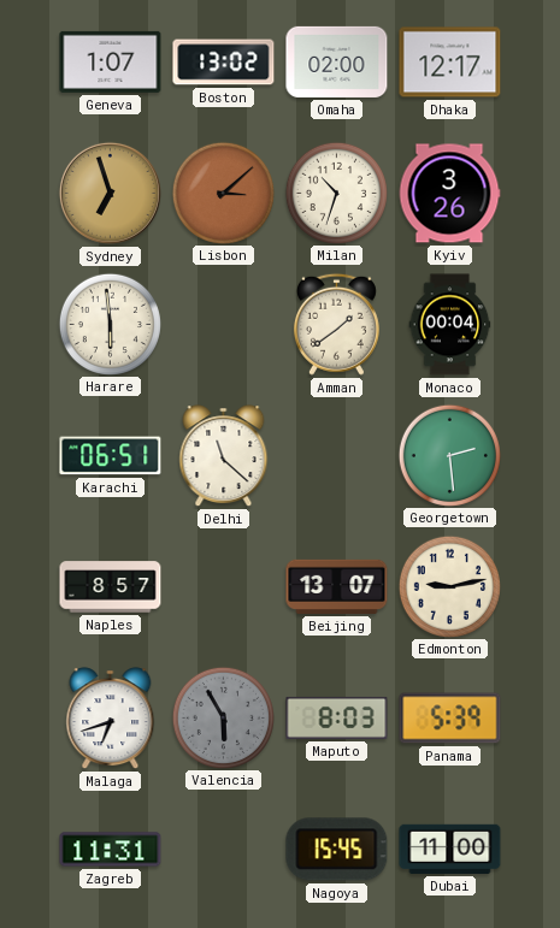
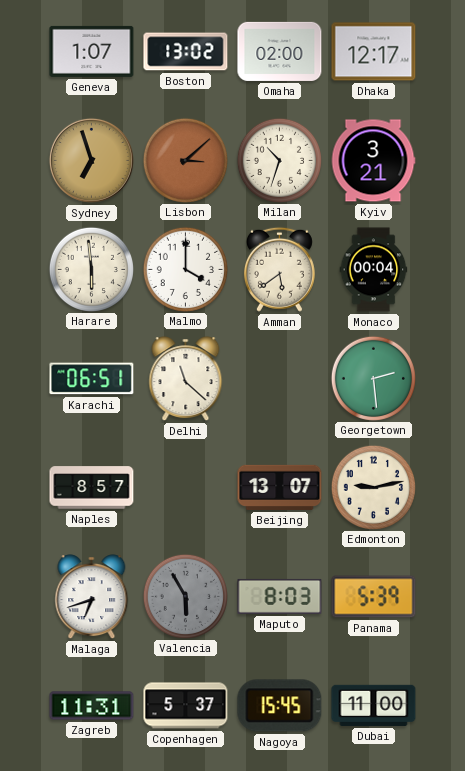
Kyiv: 3:26 -> 3:21 (373, 161)
Malmo: none -> 4:00 (185, 269)
Amman: 1:39 -> 5:39 (279, 269)
Copenhagen: none -> 5:37 (186, 706)
